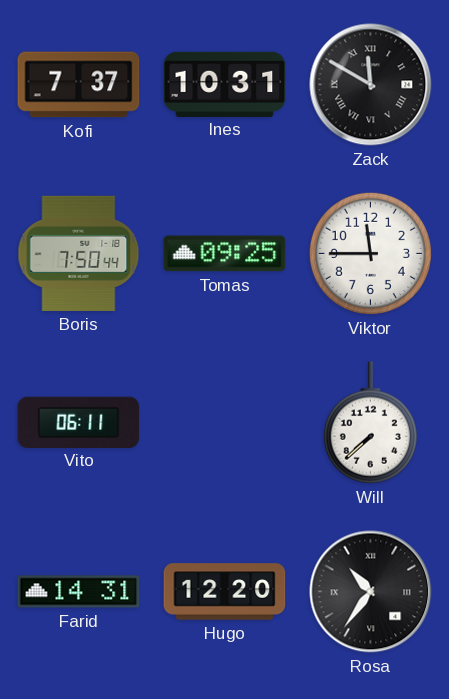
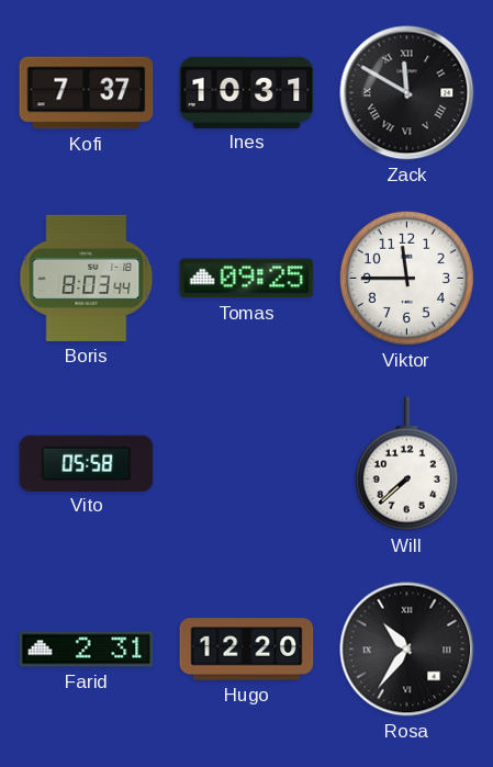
Boris: 7:50 -> 8:03 (87, 278)
Vito: 06:11 -> 05:58 (87, 463)
Farid: 14:31 -> 2:31 (87, 650)
